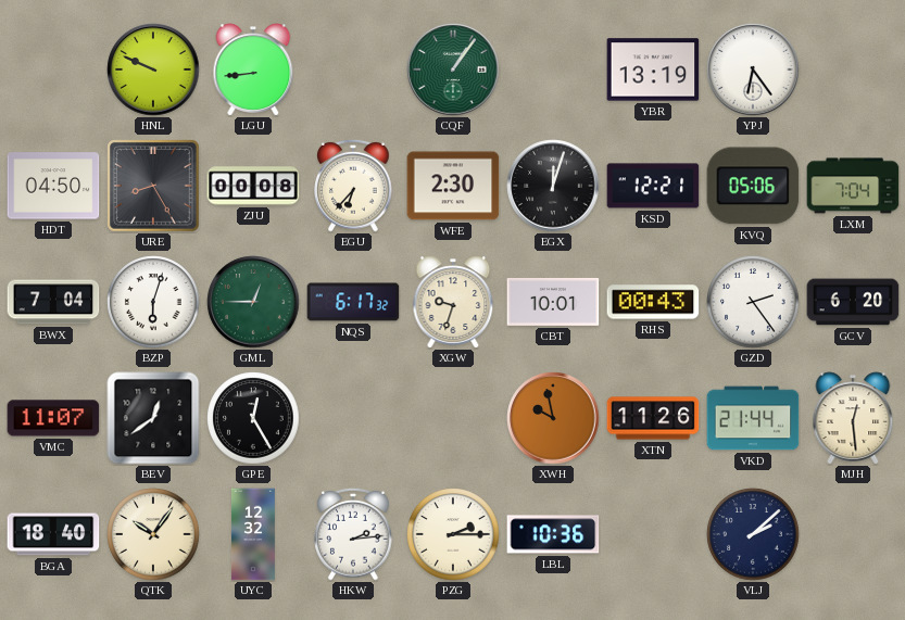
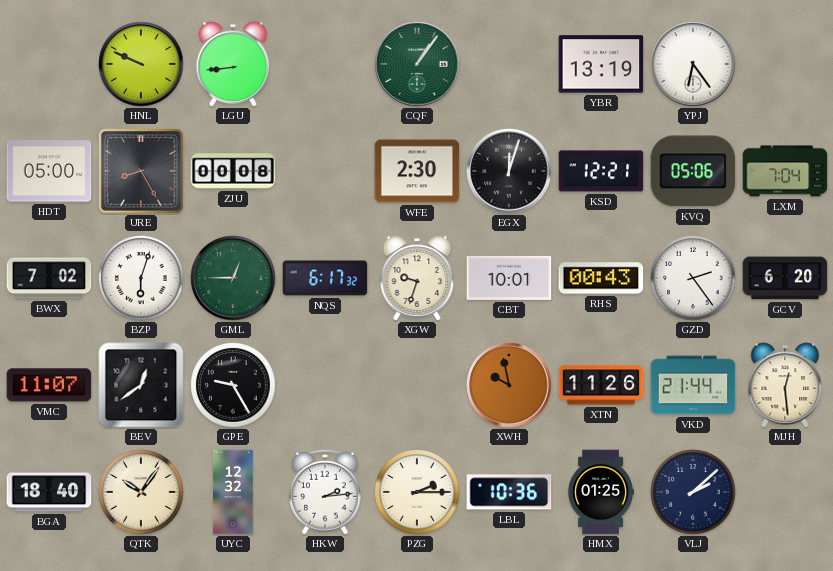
HDT: 04:50 -> 05:00 (49, 171)
EGU: 6:37 -> none (353, 186)
BWX: 7:04 -> 7:02 (49, 278)
GPE: 12:25 -> 9:25 (233, 385)
HMX: none -> 01:25 (601, 492)
